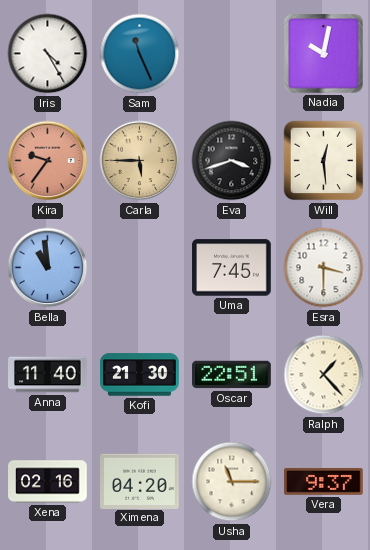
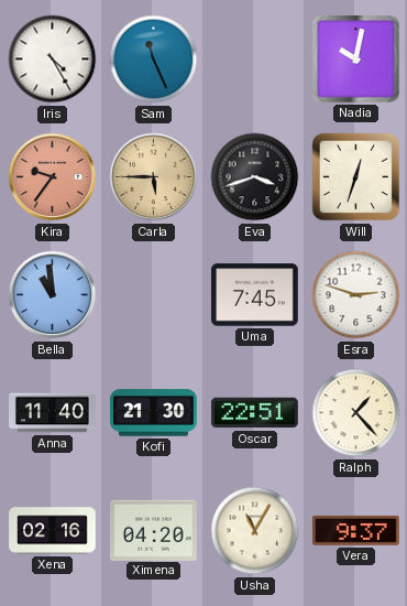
Will: 12:29 -> 12:33 (356, 177)
Esra: 3:30 -> 2:48 (356, 295)
Usha: 11:15 -> 11:05 (255, 531)
